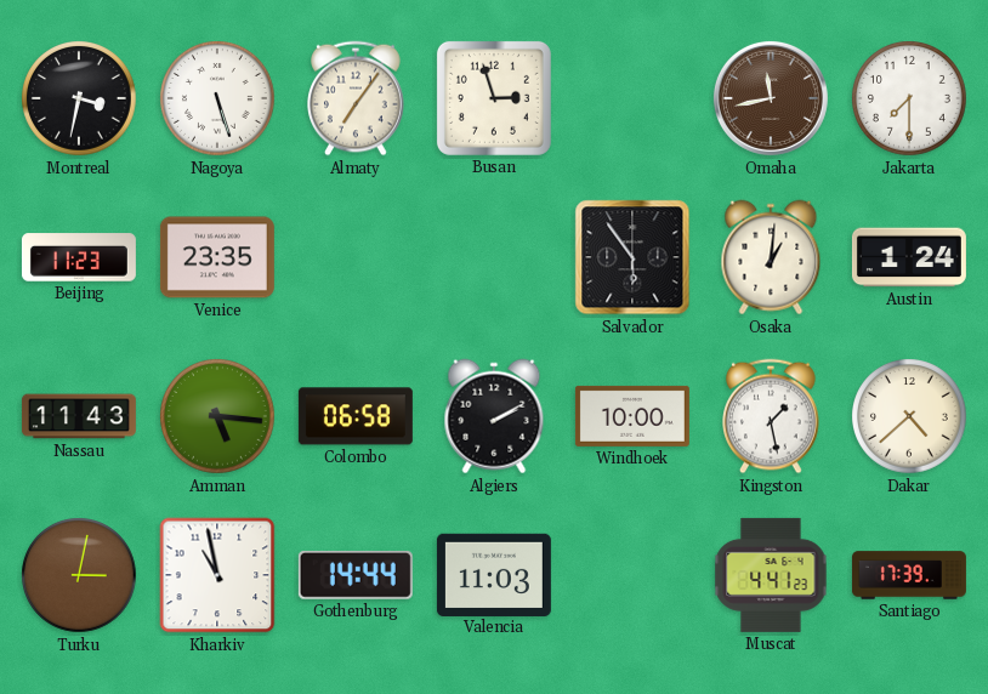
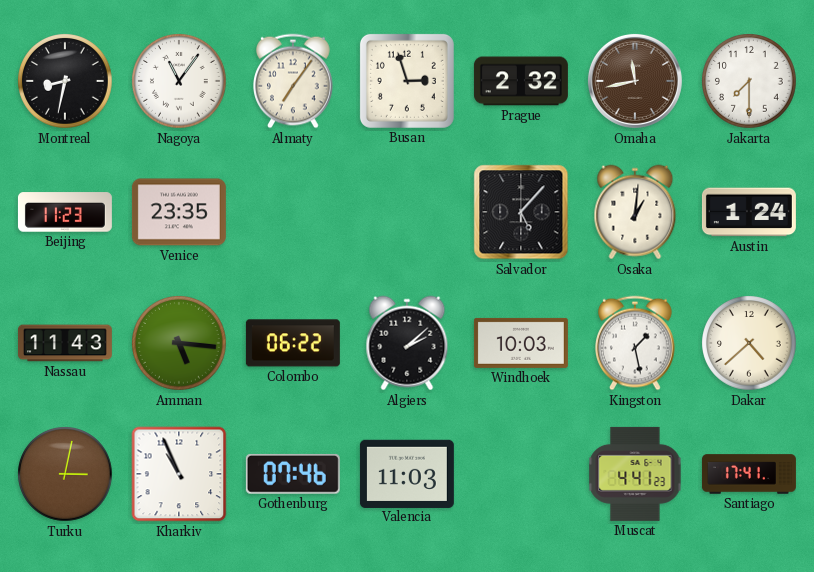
Montreal: 3:32 -> 8:32 (66, 82)
Nagoya: 5:27 -> 11:06 (180, 82)
Prague: none -> 2:32 (521, 81)
Salvador: 5:54 -> 5:07 (521, 212)
Colombo: 06:58 -> 06:22 (293, 343)
Algiers: 2:10 -> 2:08 (407, 343)
Windhoek: 10:00 -> 10:03 (521, 343)
Kharkiv: 10:58 -> 10:56 (179, 474)
Gothenburg: 14:44 -> 07:46 (293, 474)
Santiago: 17:39 -> 17:41 (749, 474)
